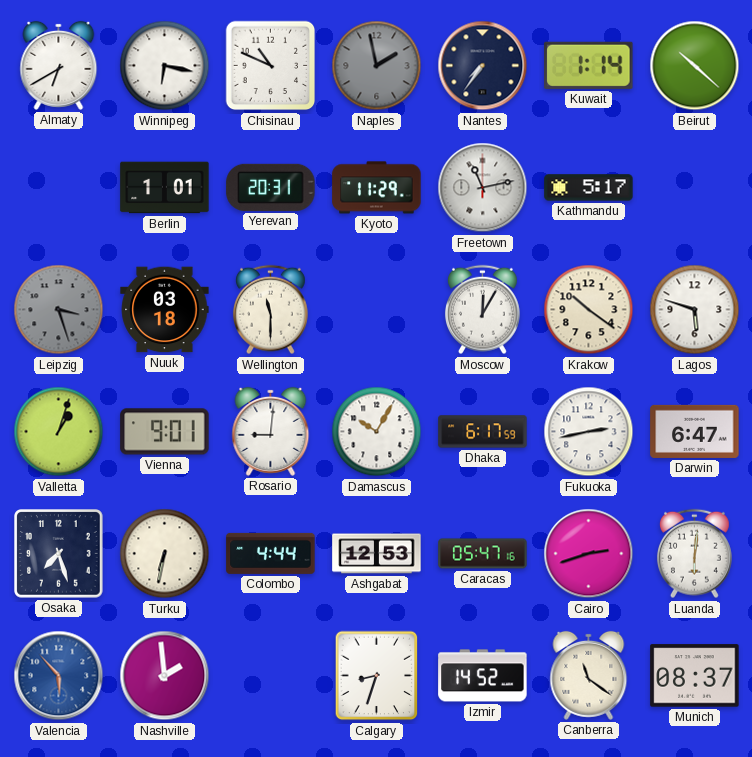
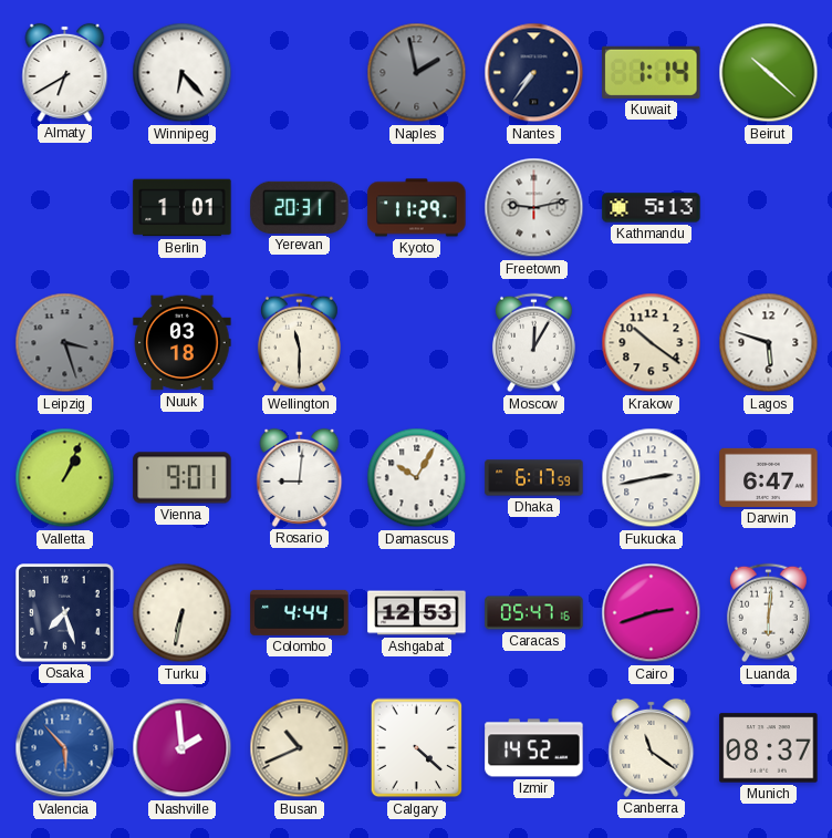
Winnipeg: 6:17 -> 6:23 (183, 73)
Chisinau: 10:49 -> none (271, 66)
Freetown: 11:13 -> 9:13 (534, 208)
Kathmandu: 5:17 -> 5:13 (652, 208)
Valletta: 1:03 -> 1:04 (65, 478)
Busan: none -> 10:41 (300, 748)
Calgary: 8:33 -> 4:22 (417, 748)
